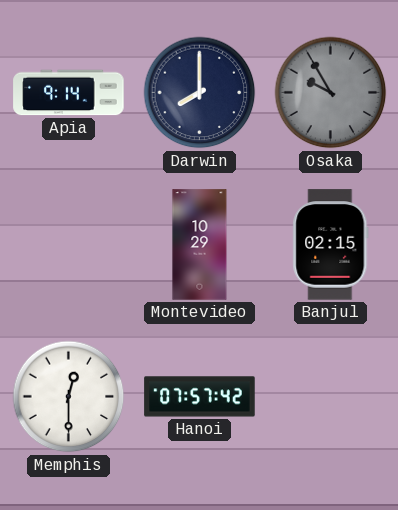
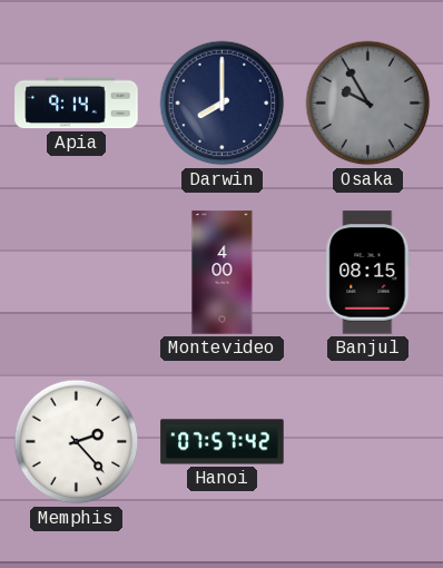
Montevideo: 10:29 -> 4:00 (223, 273)
Banjul: 02:15 -> 08:15 (368, 273)
Memphis: 12:30 -> 2:23 (77, 442)
